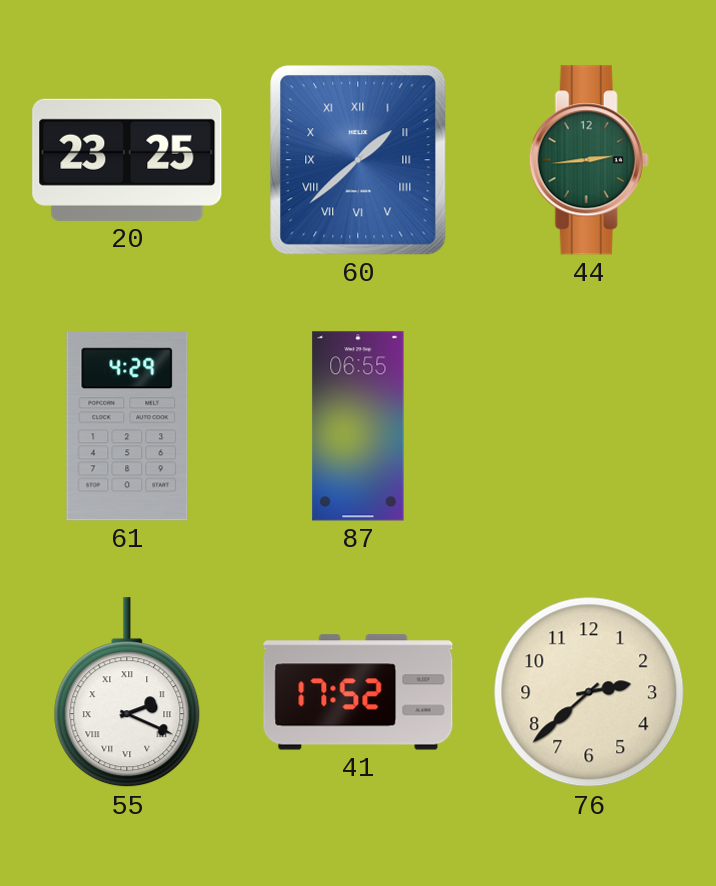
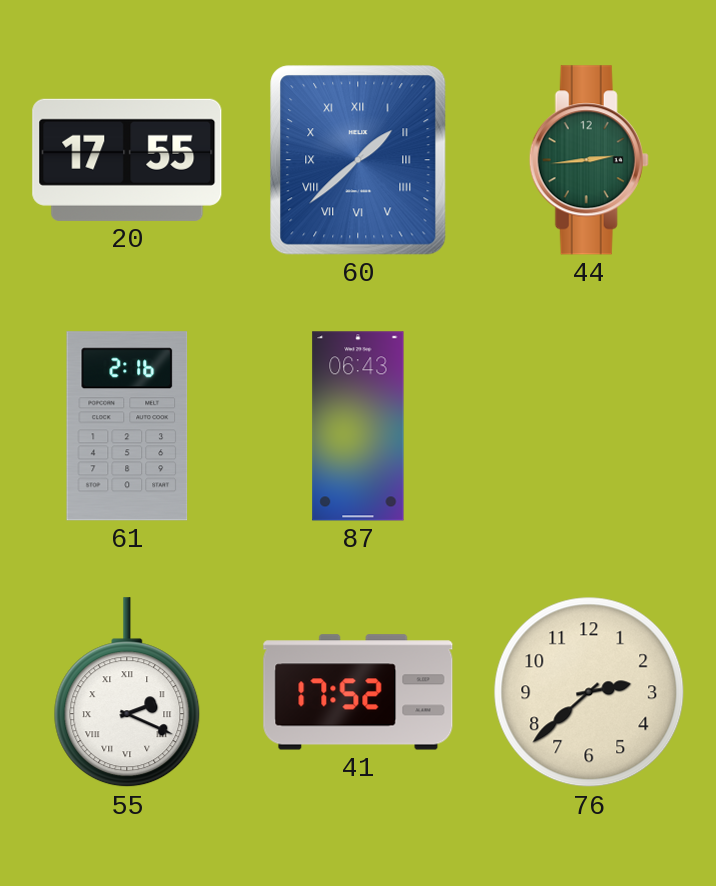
20: 23:25 -> 17:55 (127, 160)
61: 4:29 -> 2:16 (127, 426)
87: 06:55 -> 06:43 (358, 426)
